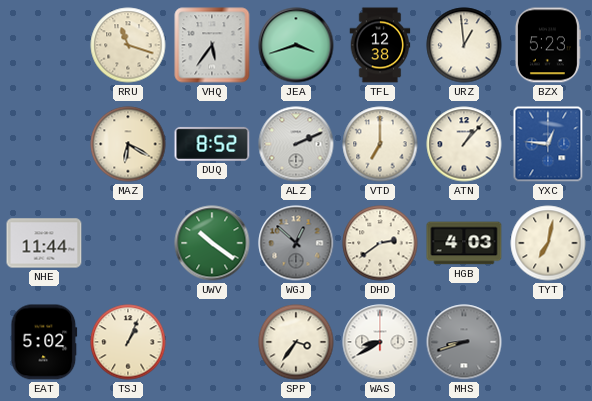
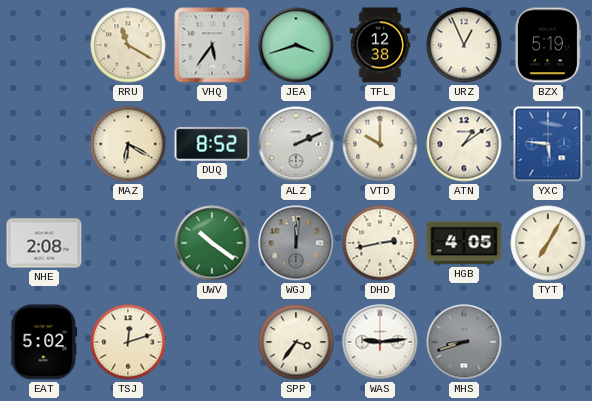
RRU: 11:18 -> 11:20 (128, 45)
URZ: 12:59 -> 12:56 (464, 45)
BZX: 5:23 -> 5:19 (547, 45)
VTD: 7:00 -> 10:00 (380, 144)
ATN: 1:07 -> 1:09 (464, 144)
YXC: 12:46 -> 5:46 (548, 144)
NHE: 11:44 -> 2:08 (44, 243)
WGJ: 12:52 -> 12:01 (296, 243)
DHD: 2:39 -> 2:43 (380, 243)
HGB: 4:03 -> 4:05 (464, 243)
TYT: 7:02 -> 7:05 (548, 243)
TSJ: 1:04 -> 12:12 (128, 342)
WAS: 8:40 -> 9:14 (380, 342)
